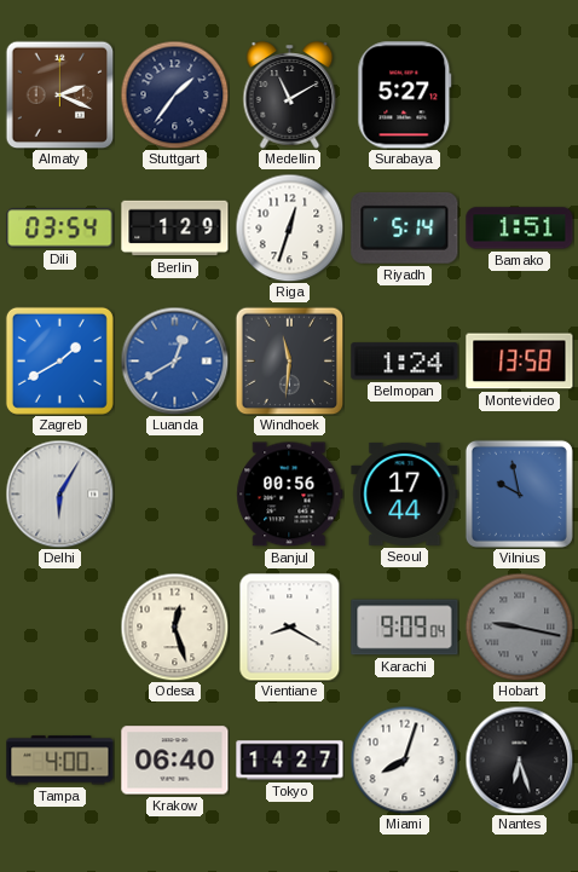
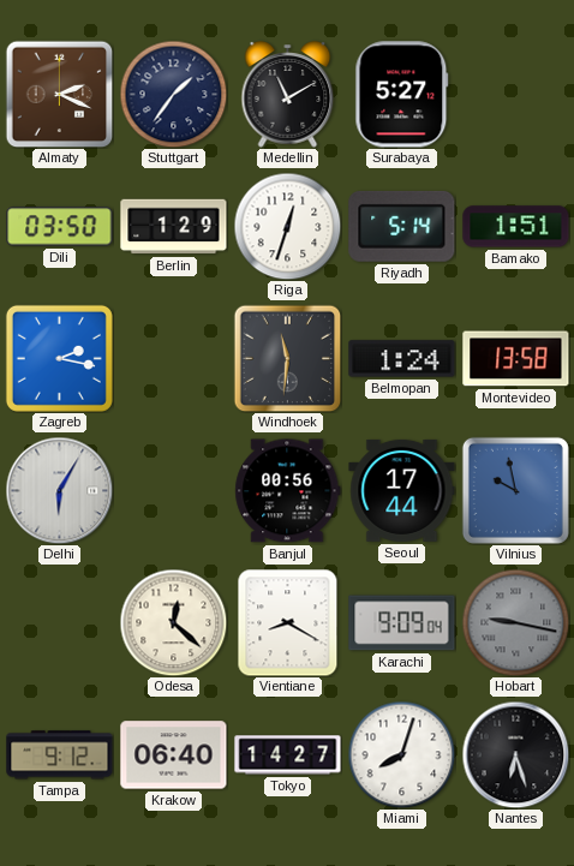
Dili: 03:54 -> 03:50 (60, 227)
Zagreb: 1:40 -> 2:17 (59, 358)
Luanda: 12:40 -> none (174, 360)
Odesa: 12:27 -> 12:22 (173, 622)
Tampa: 4:00 -> 9:12 (60, 755)
